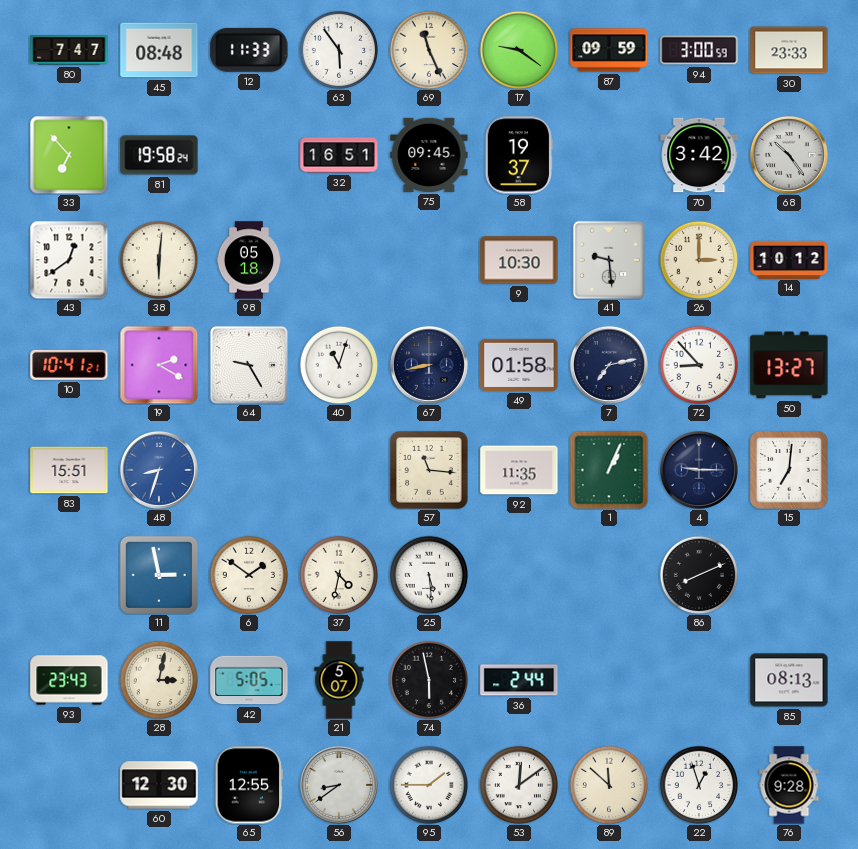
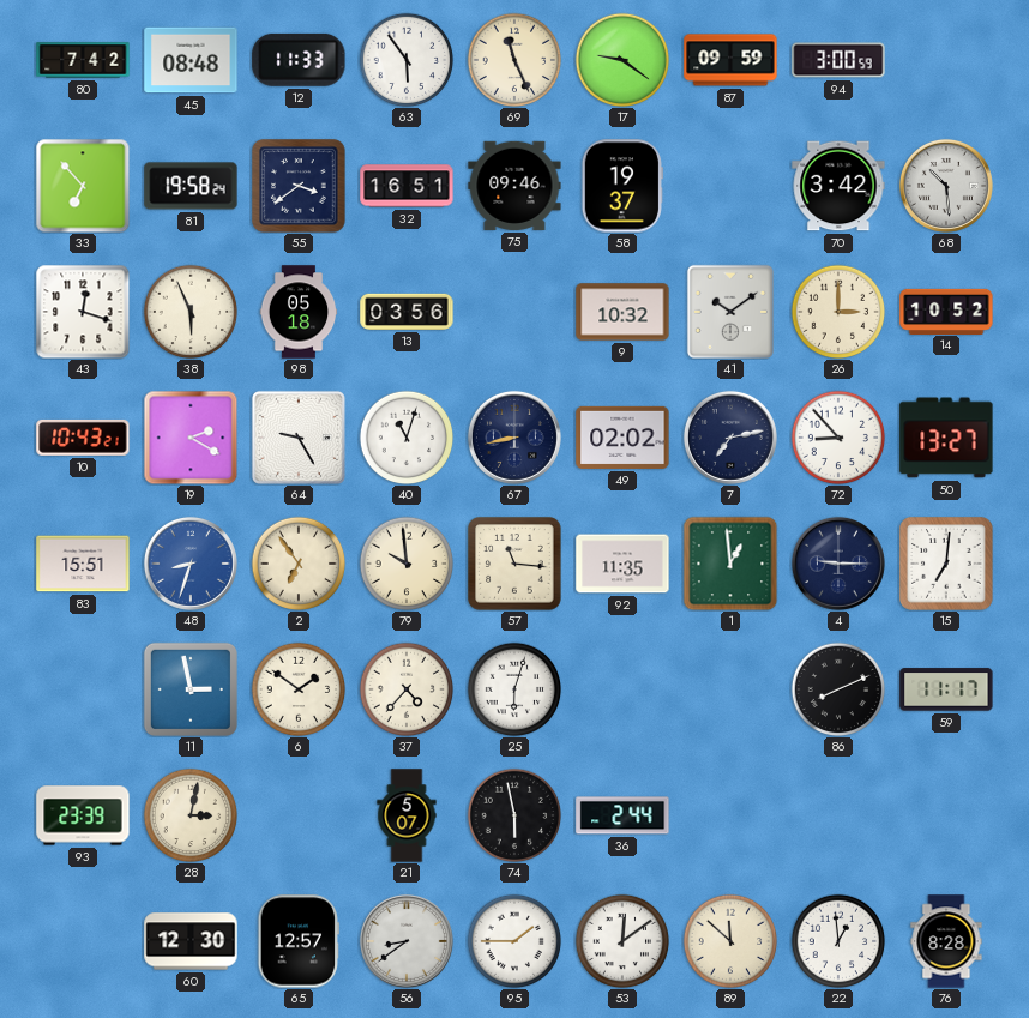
80: 7:47 -> 7:42 (83, 60)
30: 23:33 -> none (789, 50)
55: none -> 3:39 (299, 186)
75: 09:45 -> 09:46 (514, 186)
68: 10:24 -> 10:29 (946, 186)
43: 12:39 -> 12:18 (83, 312)
38: 6:01 -> 5:56 (191, 312)
13: none -> 03:56 (407, 312)
9: 10:30 -> 10:32 (622, 312)
41: 9:29 -> 10:09 (730, 312)
14: 10:12 -> 10:52 (946, 311)
10: 10:41 -> 10:43 (83, 438)
49: 01:58 -> 02:02 (622, 438)
2: none -> 6:54 (299, 564)
79: none -> 9:59 (407, 564)
1: 1:04 -> 12:59 (730, 564)
37: 4:32 -> 4:37 (407, 689)
25: 5:29 -> 6:03 (514, 689)
59: none -> 11:17 (946, 689)
93: 23:43 -> 23:39 (83, 815)
42: 5:05 -> none (249, 680)
85: 08:13 -> none (789, 680)
65: 12:55 -> 12:57 (297, 941)
22: 12:57 -> 12:59 (838, 941)
76: 9:28 -> 8:28 (946, 941)
